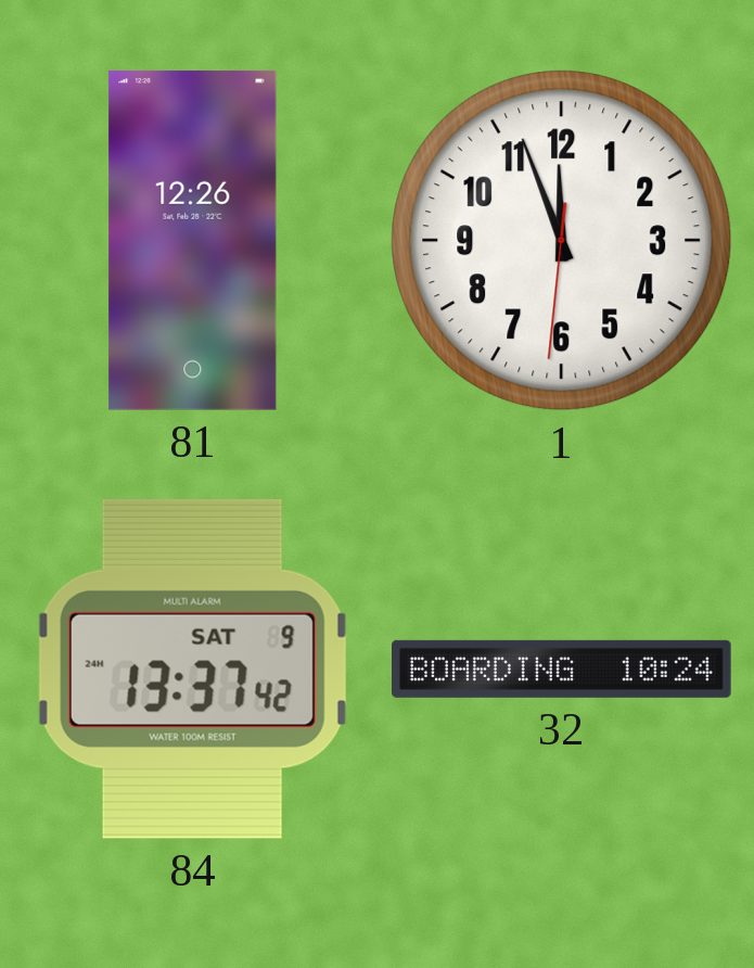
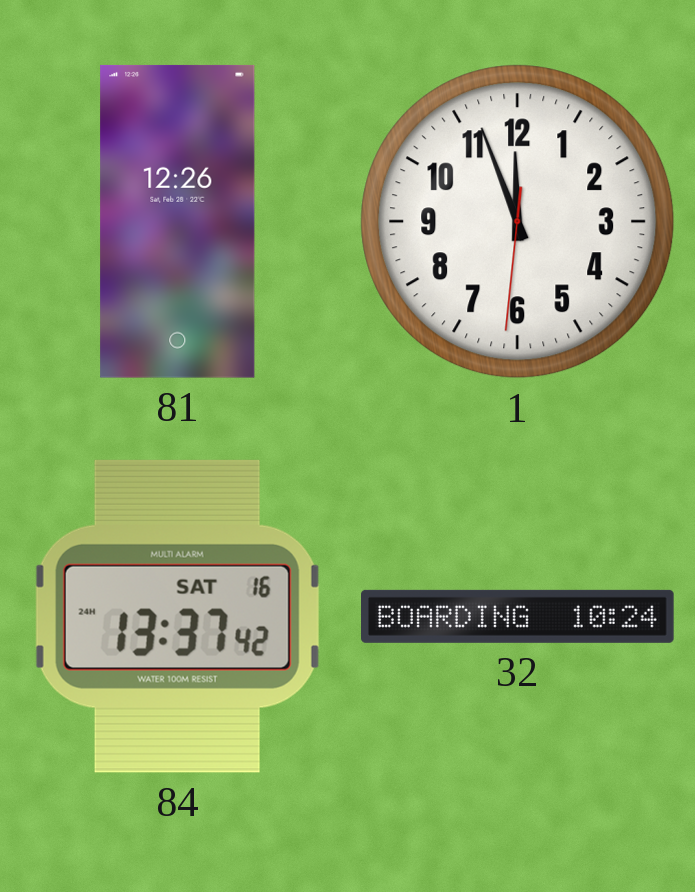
84 date: SAT 9 -> SAT 16 (177, 616)
